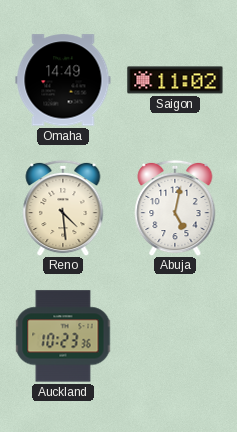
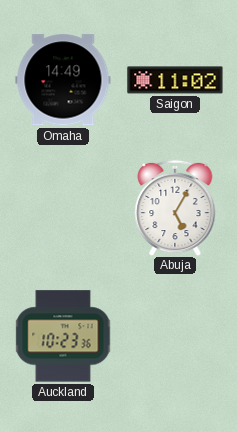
Reno: 4:29 -> none (63, 208)
Abuja: 5:02 -> 5:05 (175, 208)
